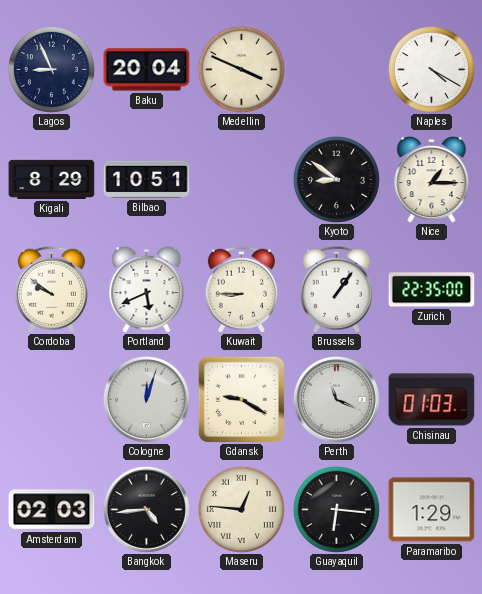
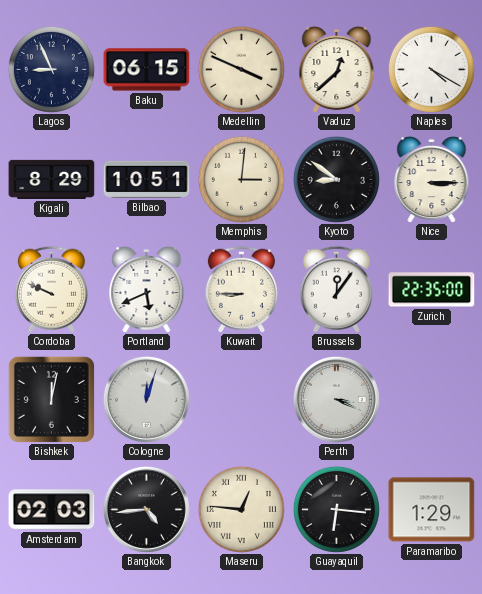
Baku: 20:04 -> 06:15 (147, 70)
Vaduz: none -> 12:38 (337, 69)
Memphis: none -> 3:01 (241, 179)
Nice: 1:15 -> 3:15 (432, 179)
Cordoba: 9:51 -> 9:49 (51, 289)
Brussels: 1:06 -> 12:06 (336, 289)
Bishkek: none -> 12:02 (51, 399)
Gdansk: 9:20 -> none (241, 399)
Perth: 11:19 -> 3:19 (336, 399)
Chisinau: 01:03 -> none (432, 400)
